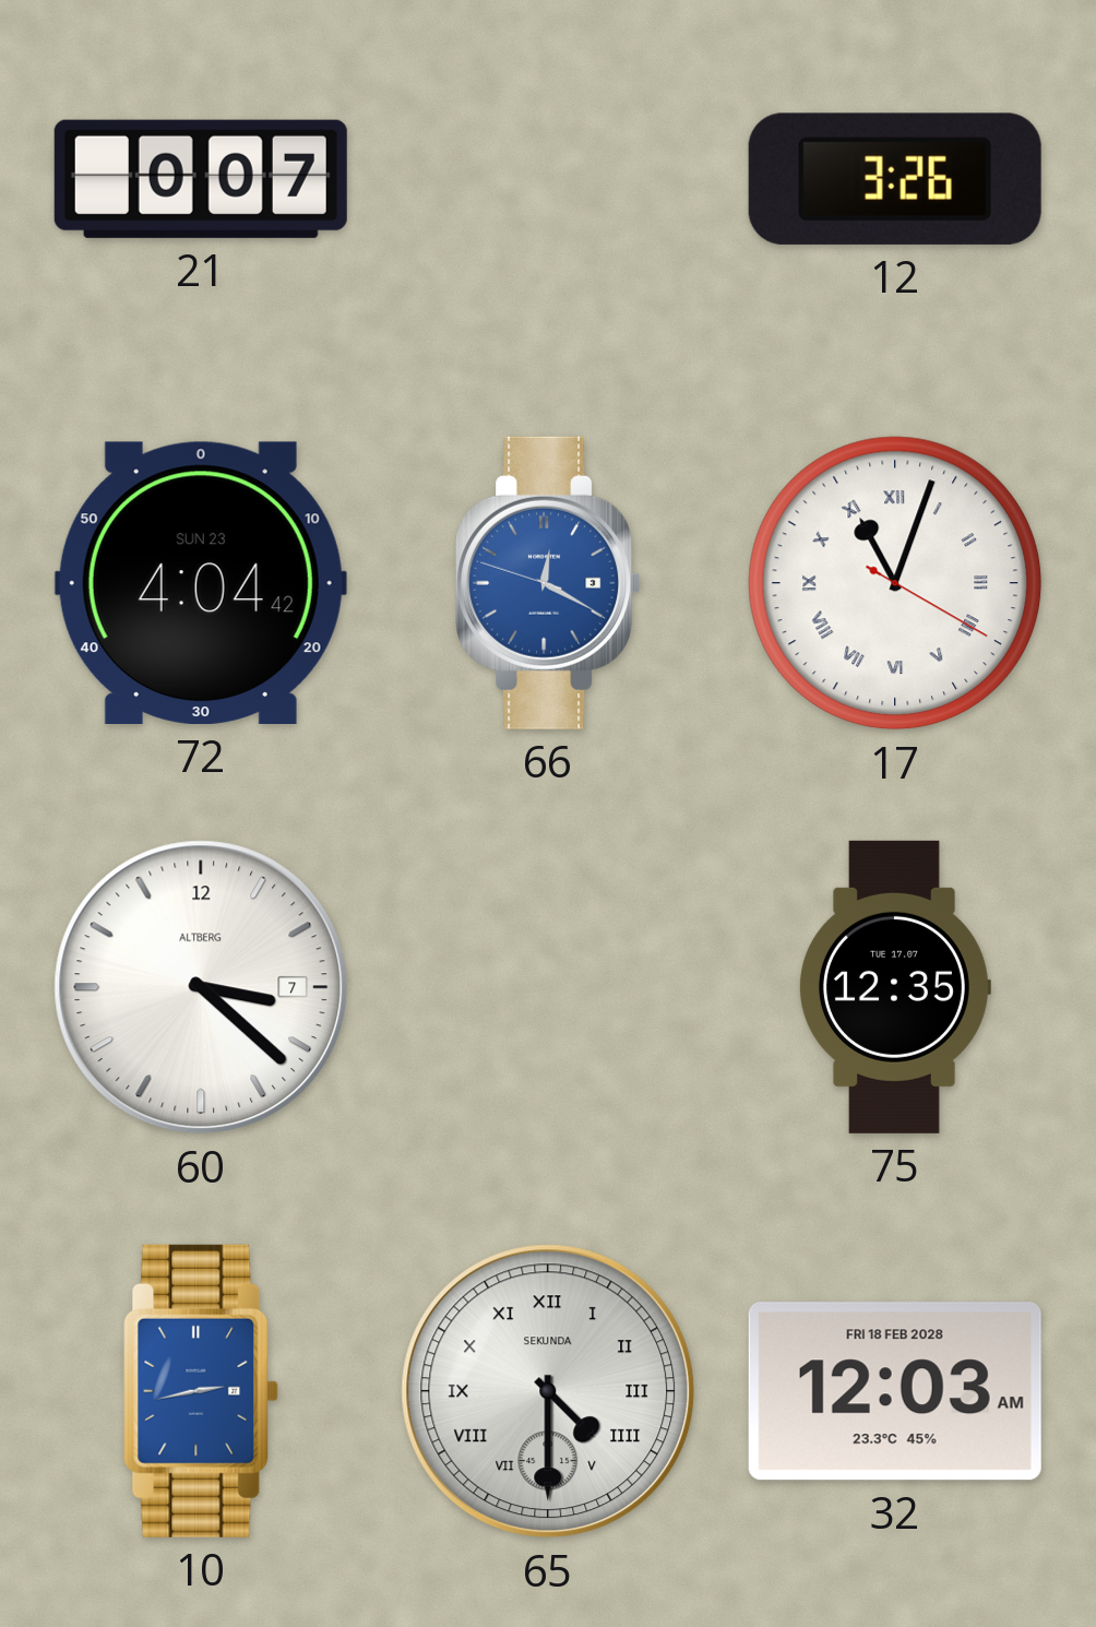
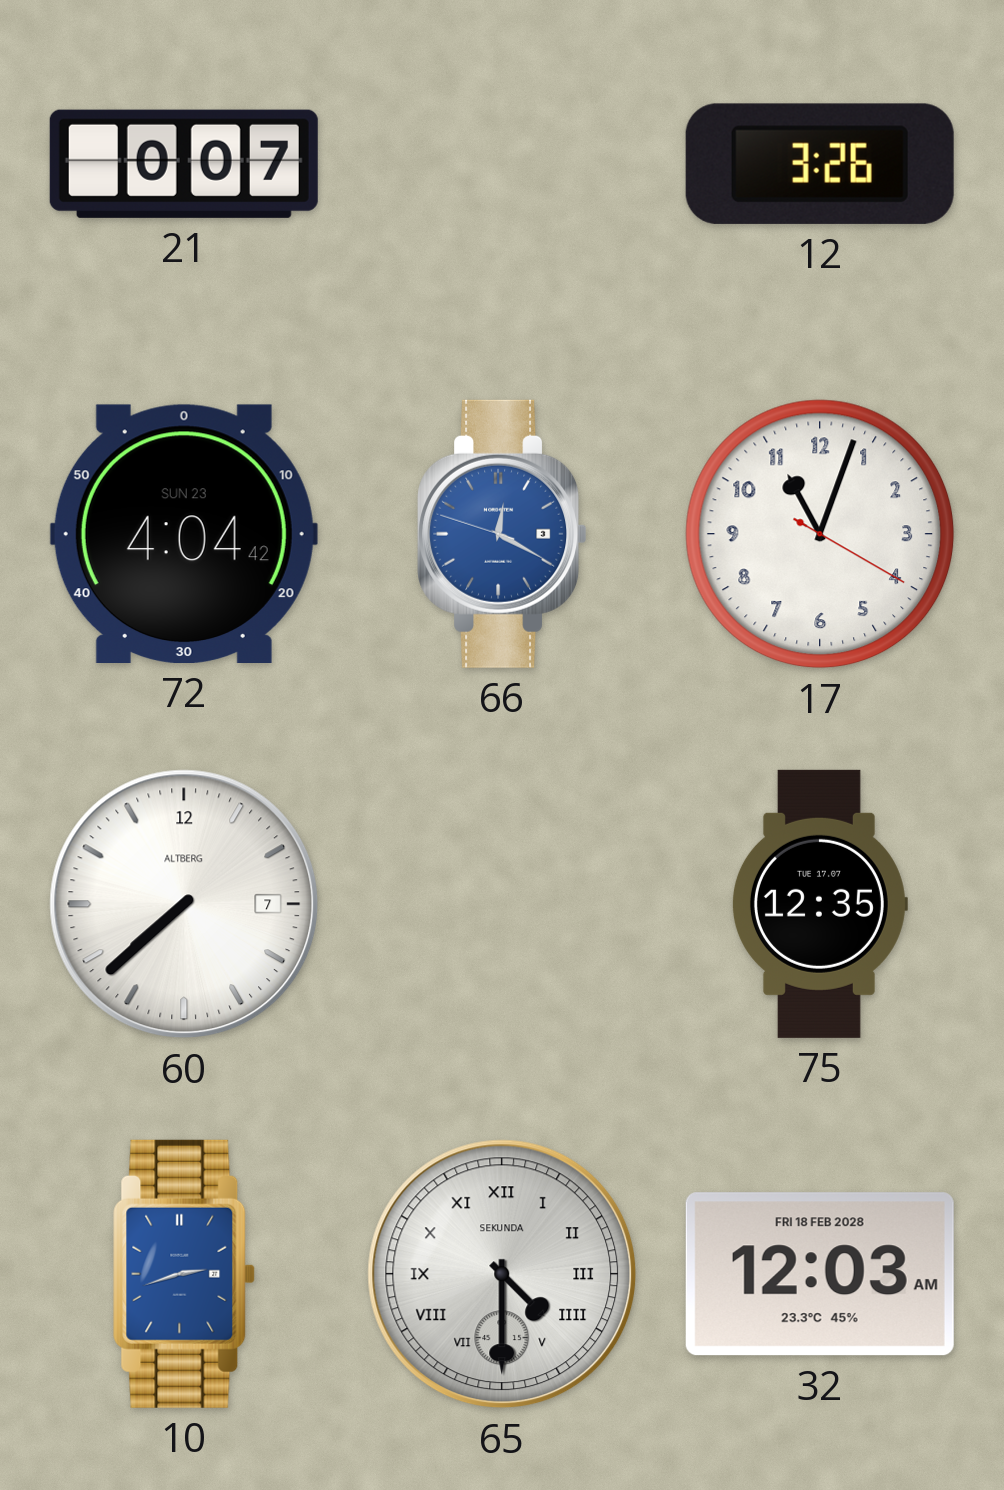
17 numerals: Roman -> Arabic (820, 534)
60: 3:22 -> 7:38 (184, 904)
10: 2:43 -> 2:42 (184, 1274)
